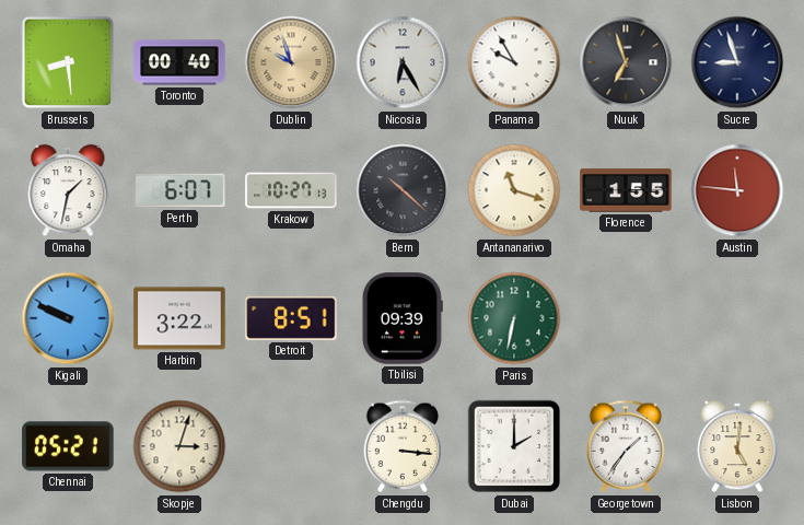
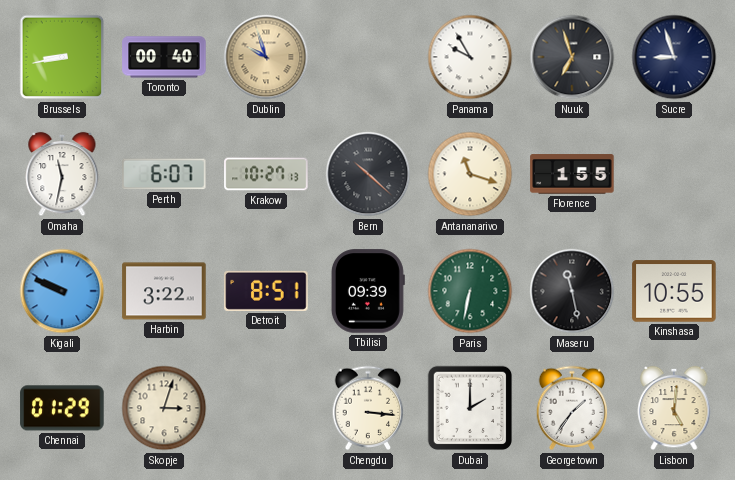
Brussels: 8:29 -> 8:43 (62, 57)
Nicosia: 6:25 -> none (403, 62)
Omaha: 1:32 -> 11:32 (62, 174)
Austin: 11:46 -> none (737, 190)
Maseru: none -> 11:28 (572, 291)
Kinshasa: none -> 10:55 (674, 291)
Chennai: 05:21 -> 01:29 (62, 408)
